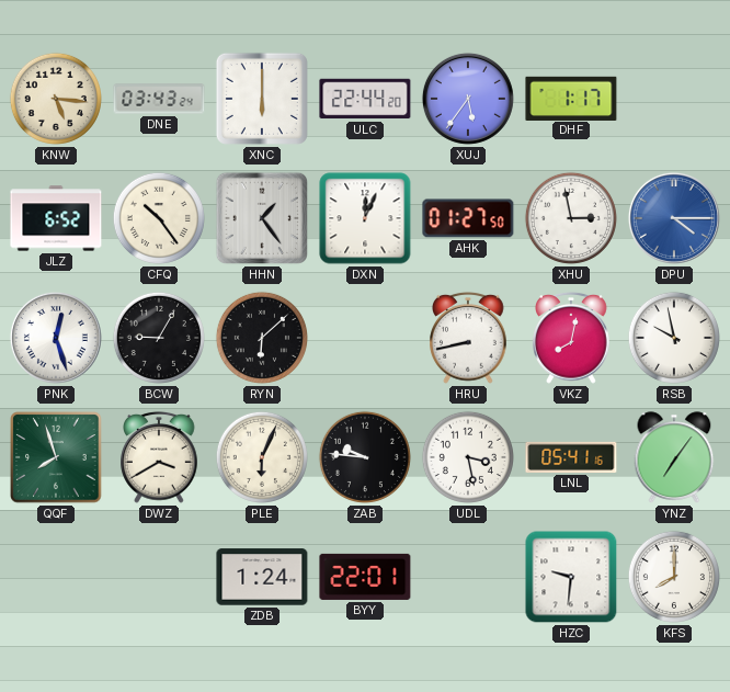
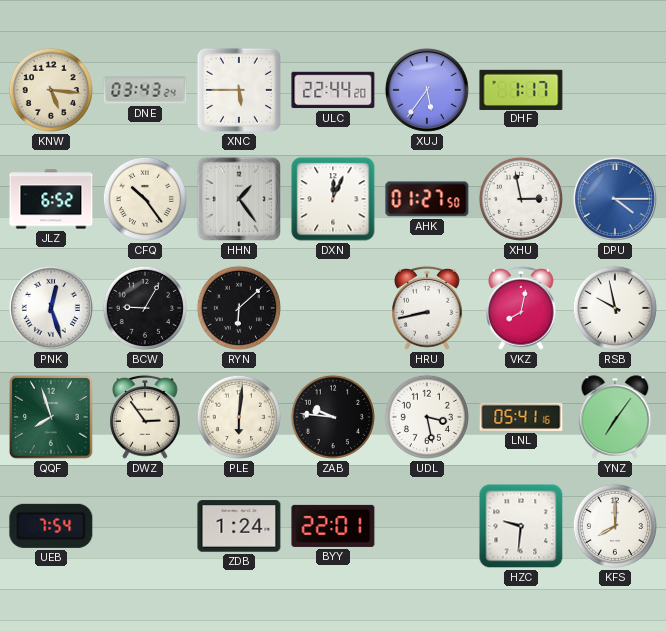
XNC: 6:00 -> 5:45 (239, 90)
DWZ: 3:40 -> 2:54 (145, 417)
PLE: 6:04 -> 6:01 (239, 417)
UEB: none -> 7:54 (51, 526)
